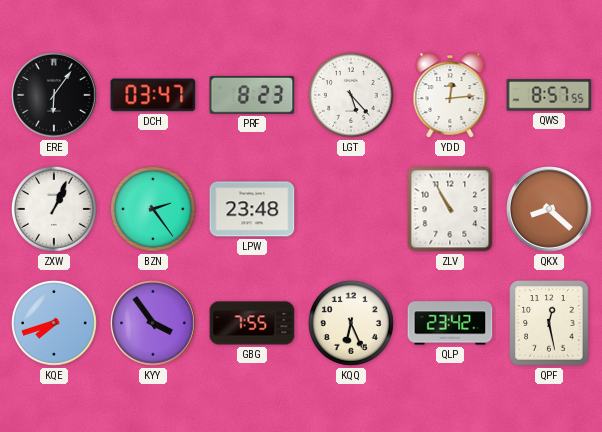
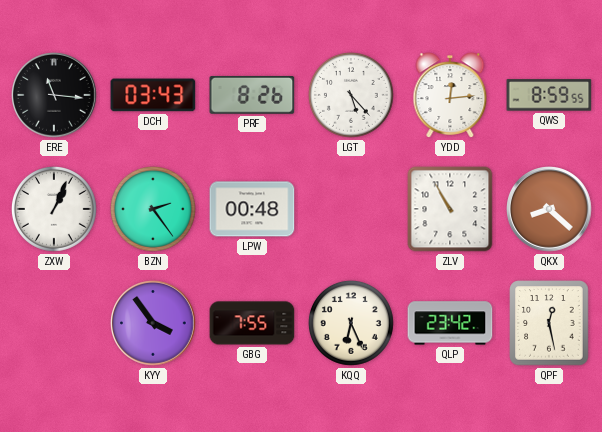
ERE: 6:06 -> 11:16 (55, 96)
DCH: 03:47 -> 03:43 (153, 95)
PRF: 8:23 -> 8:26 (252, 95)
QWS: 8:57 -> 8:59 (549, 95)
LPW: 23:48 -> 00:48 (252, 209)
KQE: 7:42 -> none (54, 323)
